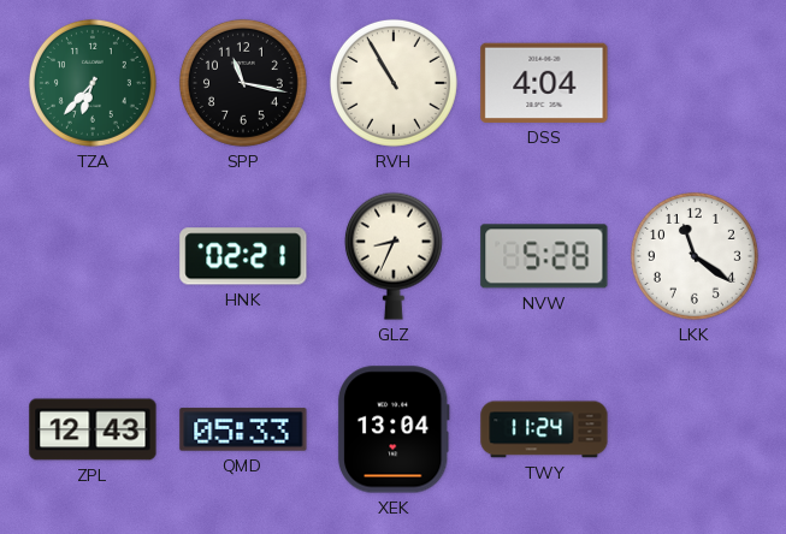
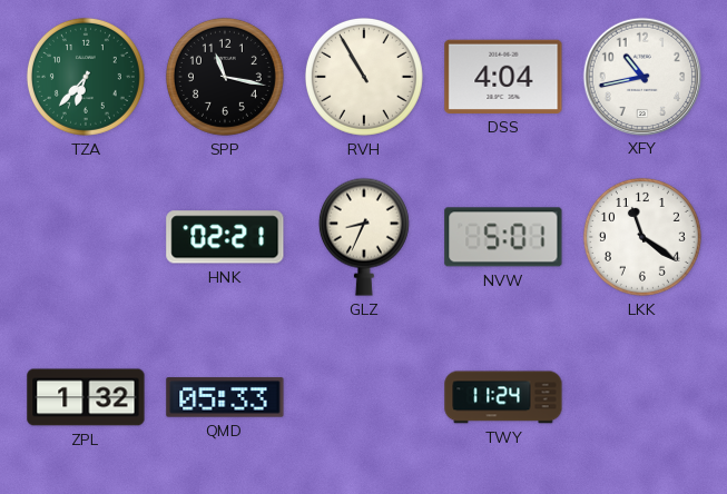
XFY: none -> 10:43 (641, 76)
NVW: 5:28 -> 5:01 (503, 237)
ZPL: 12:43 -> 1:32 (86, 397)
XEK: 13:04 -> none (394, 429)
